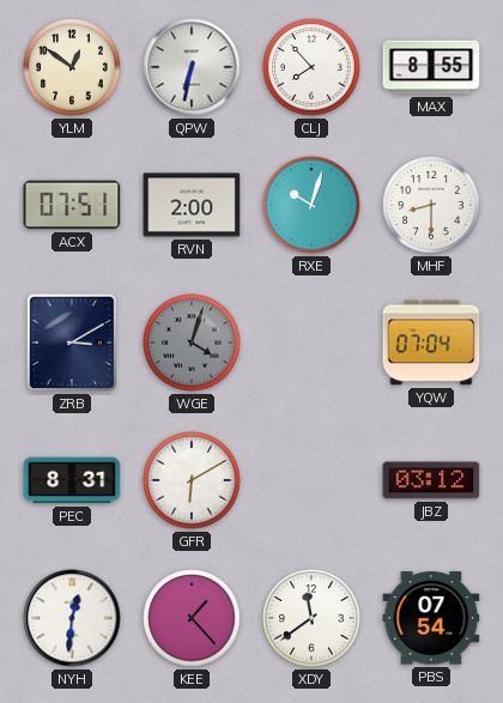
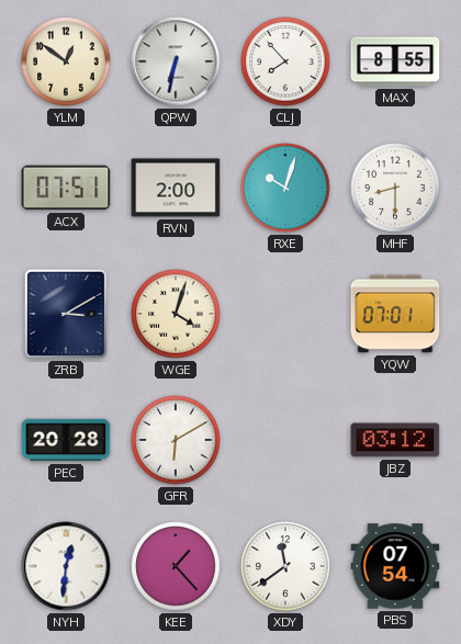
WGE dial: grey -> cream (176, 314)
YQW: 07:04 -> 07:01 (395, 314)
PEC: 8:31 -> 20:28 (66, 440)
